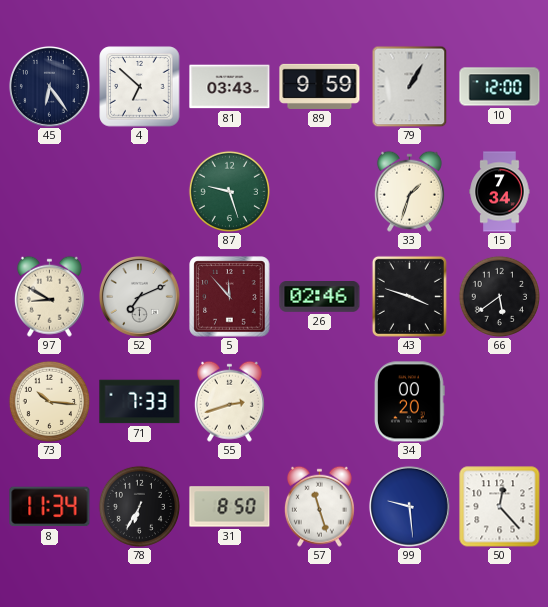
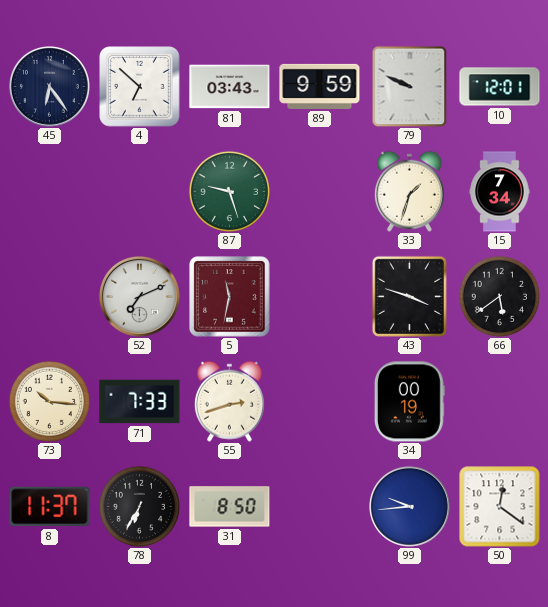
79: 1:05 -> 9:49 (410, 86)
10: 12:00 -> 12:01 (500, 87)
97: 8:50 -> none (49, 296)
5: 11:53 -> 11:32 (230, 297)
26: 02:46 -> none (320, 297)
34: 00:20 -> 00:19 (409, 402)
8: 11:34 -> 11:37 (50, 507)
57: 11:27 -> none (319, 506)
99: 9:29 -> 9:44 (409, 506)
50: 12:23 -> 12:21 (500, 507)
